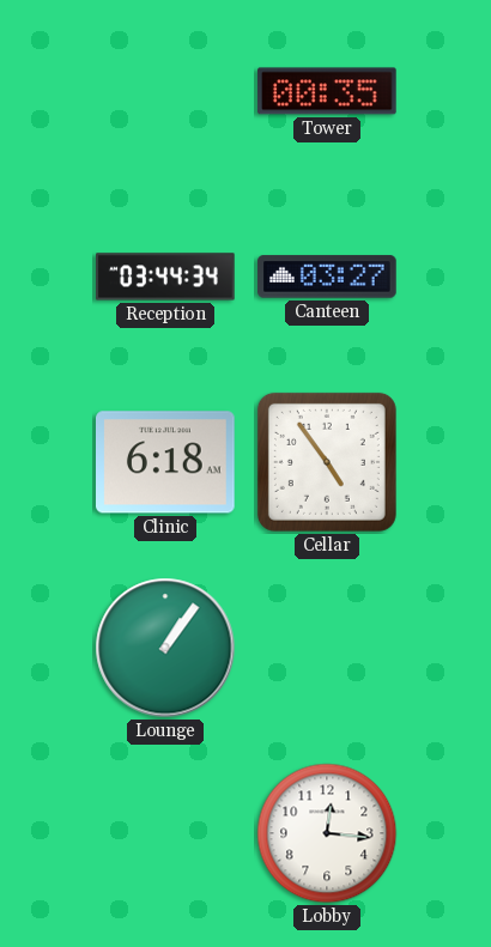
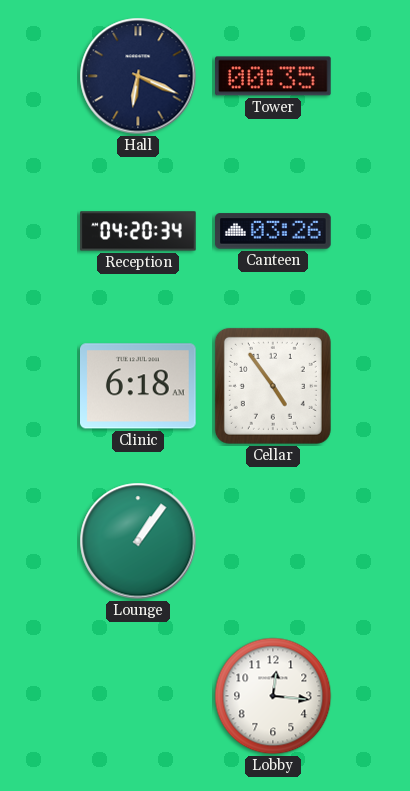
Hall: none -> 6:19 (138, 76)
Reception: 03:44 -> 04:20 (138, 231)
Canteen: 03:27 -> 03:26 (273, 231)
